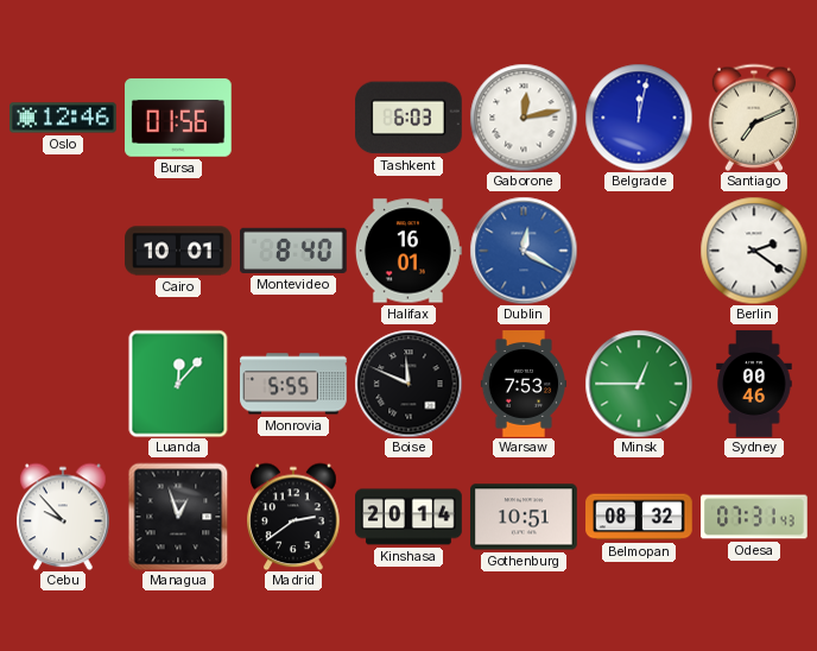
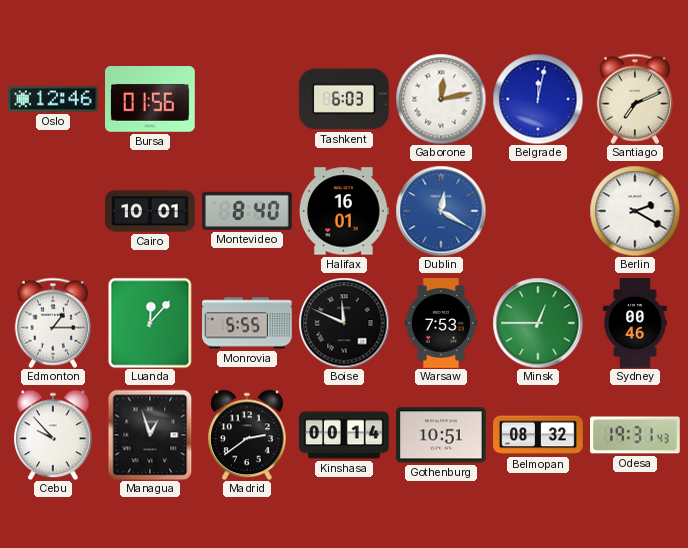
Berlin: 2:21 -> 2:20 (635, 211)
Edmonton: none -> 1:15 (52, 323)
Kinshasa: 20:14 -> 00:14 (344, 435)
Odesa: 07:31 -> 19:31 (635, 435)
